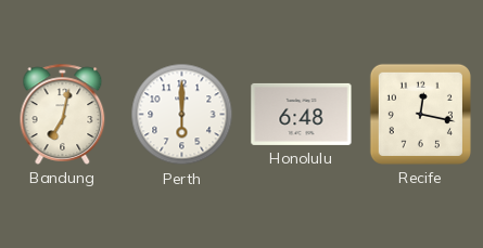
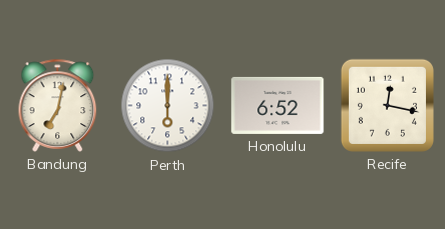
Honolulu: 6:48 -> 6:52 (278, 105)
